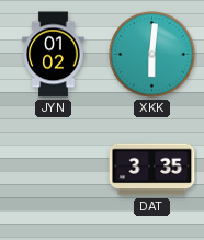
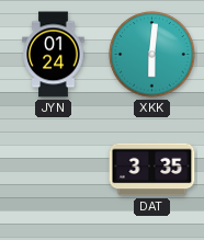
JYN: 01:02 -> 01:24 (54, 55)
